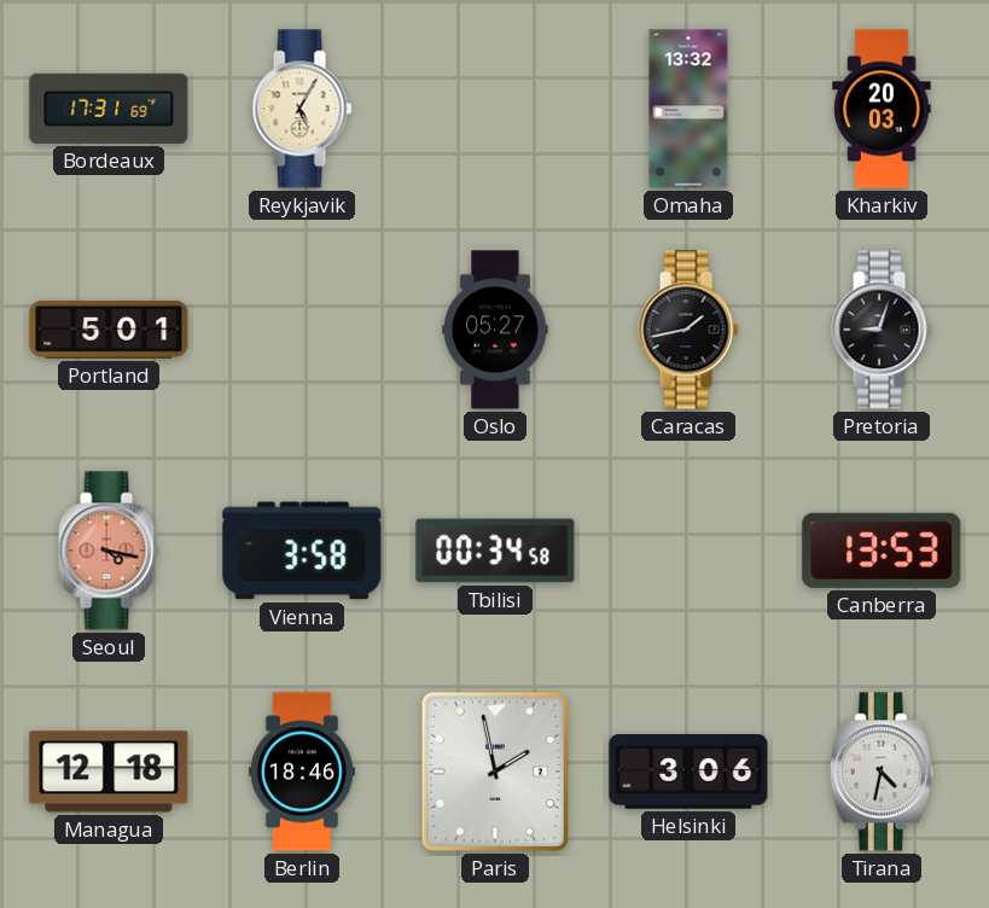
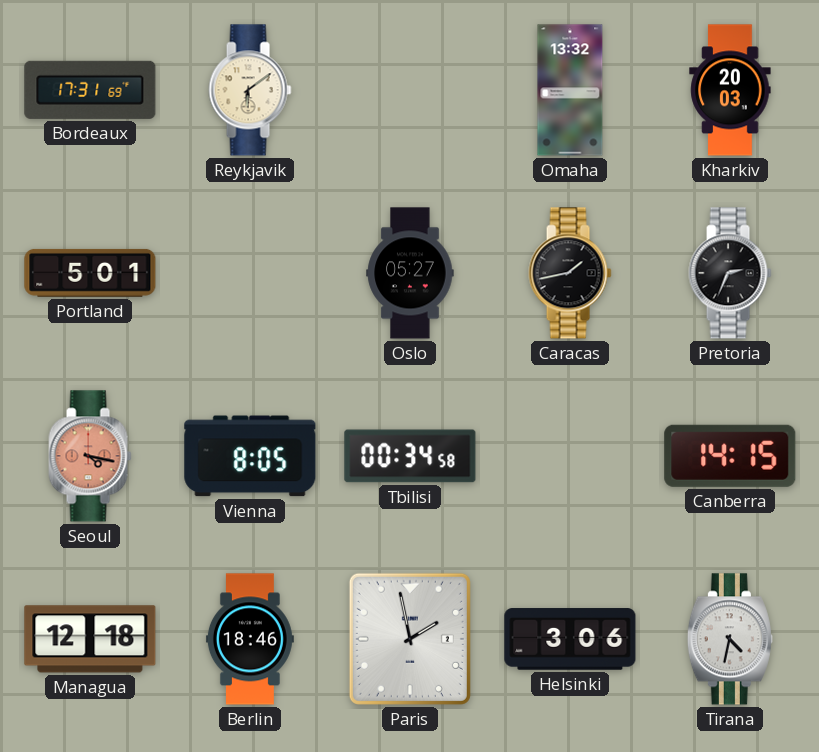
Reykjavik: 5:05 -> 6:09 (250, 90)
Pretoria: 9:03 -> 2:34 (730, 273)
Vienna: 3:58 -> 8:05 (250, 456)
Canberra: 13:53 -> 14:15 (730, 456)
